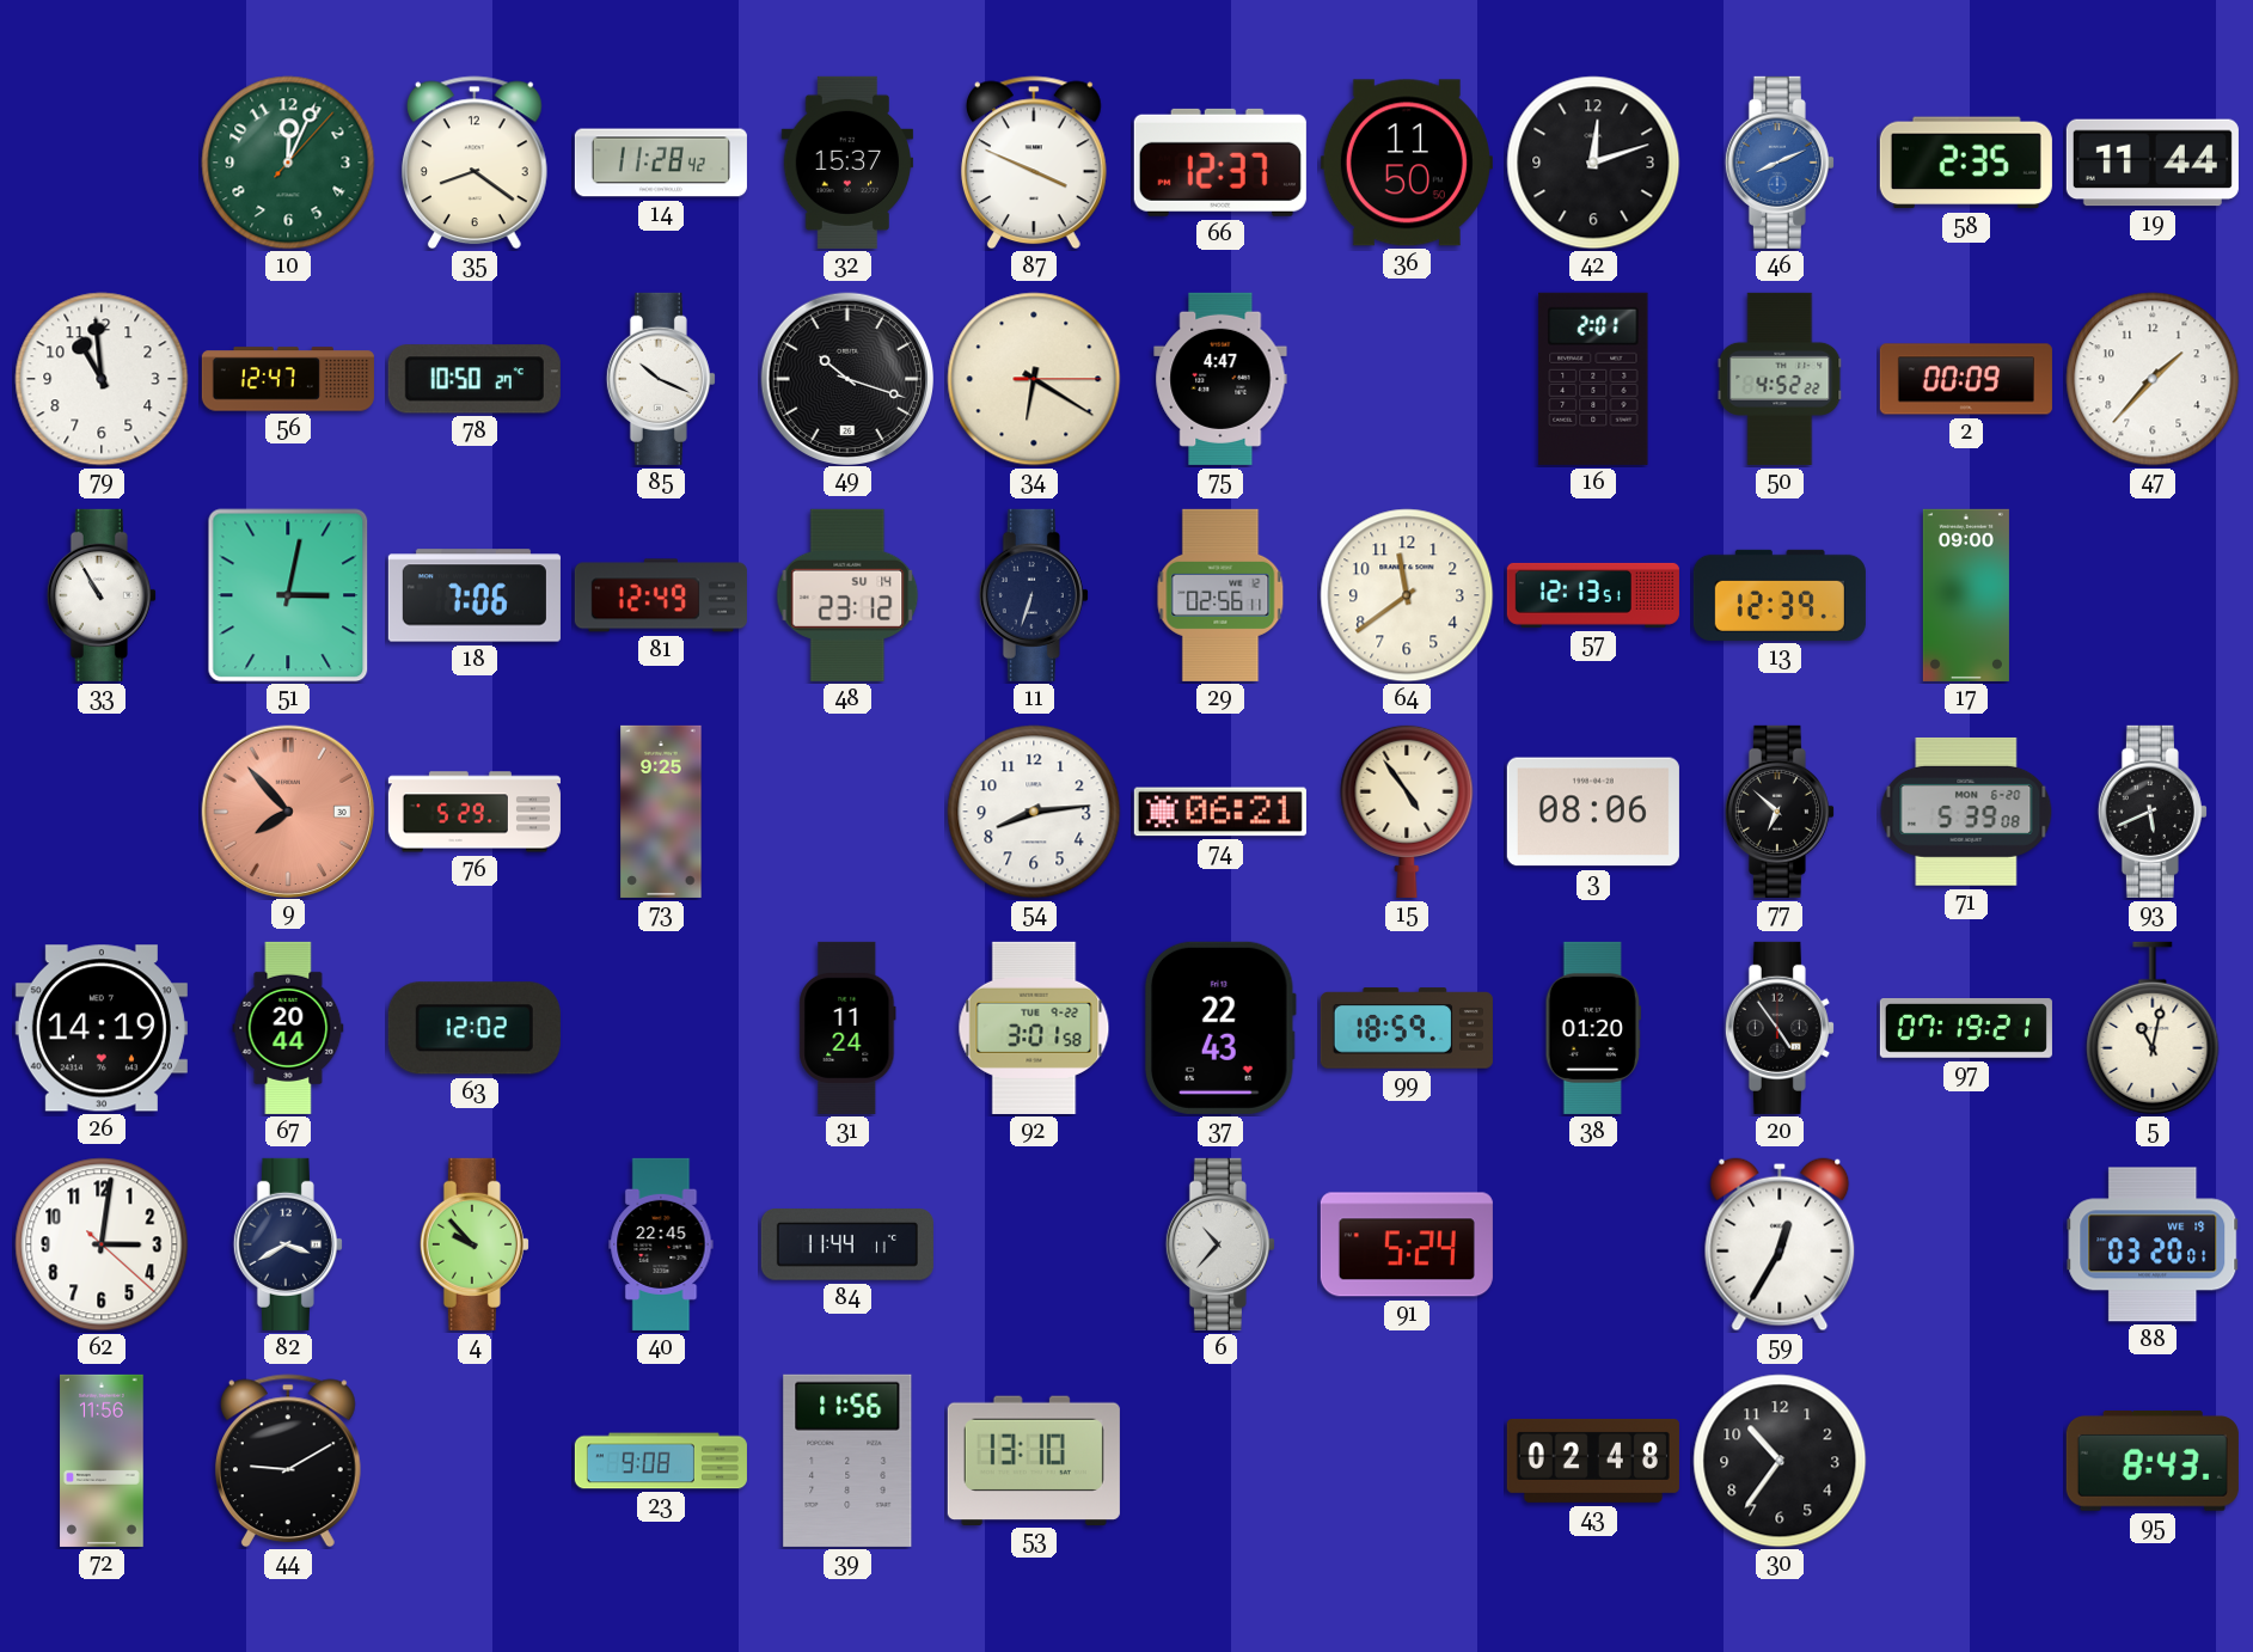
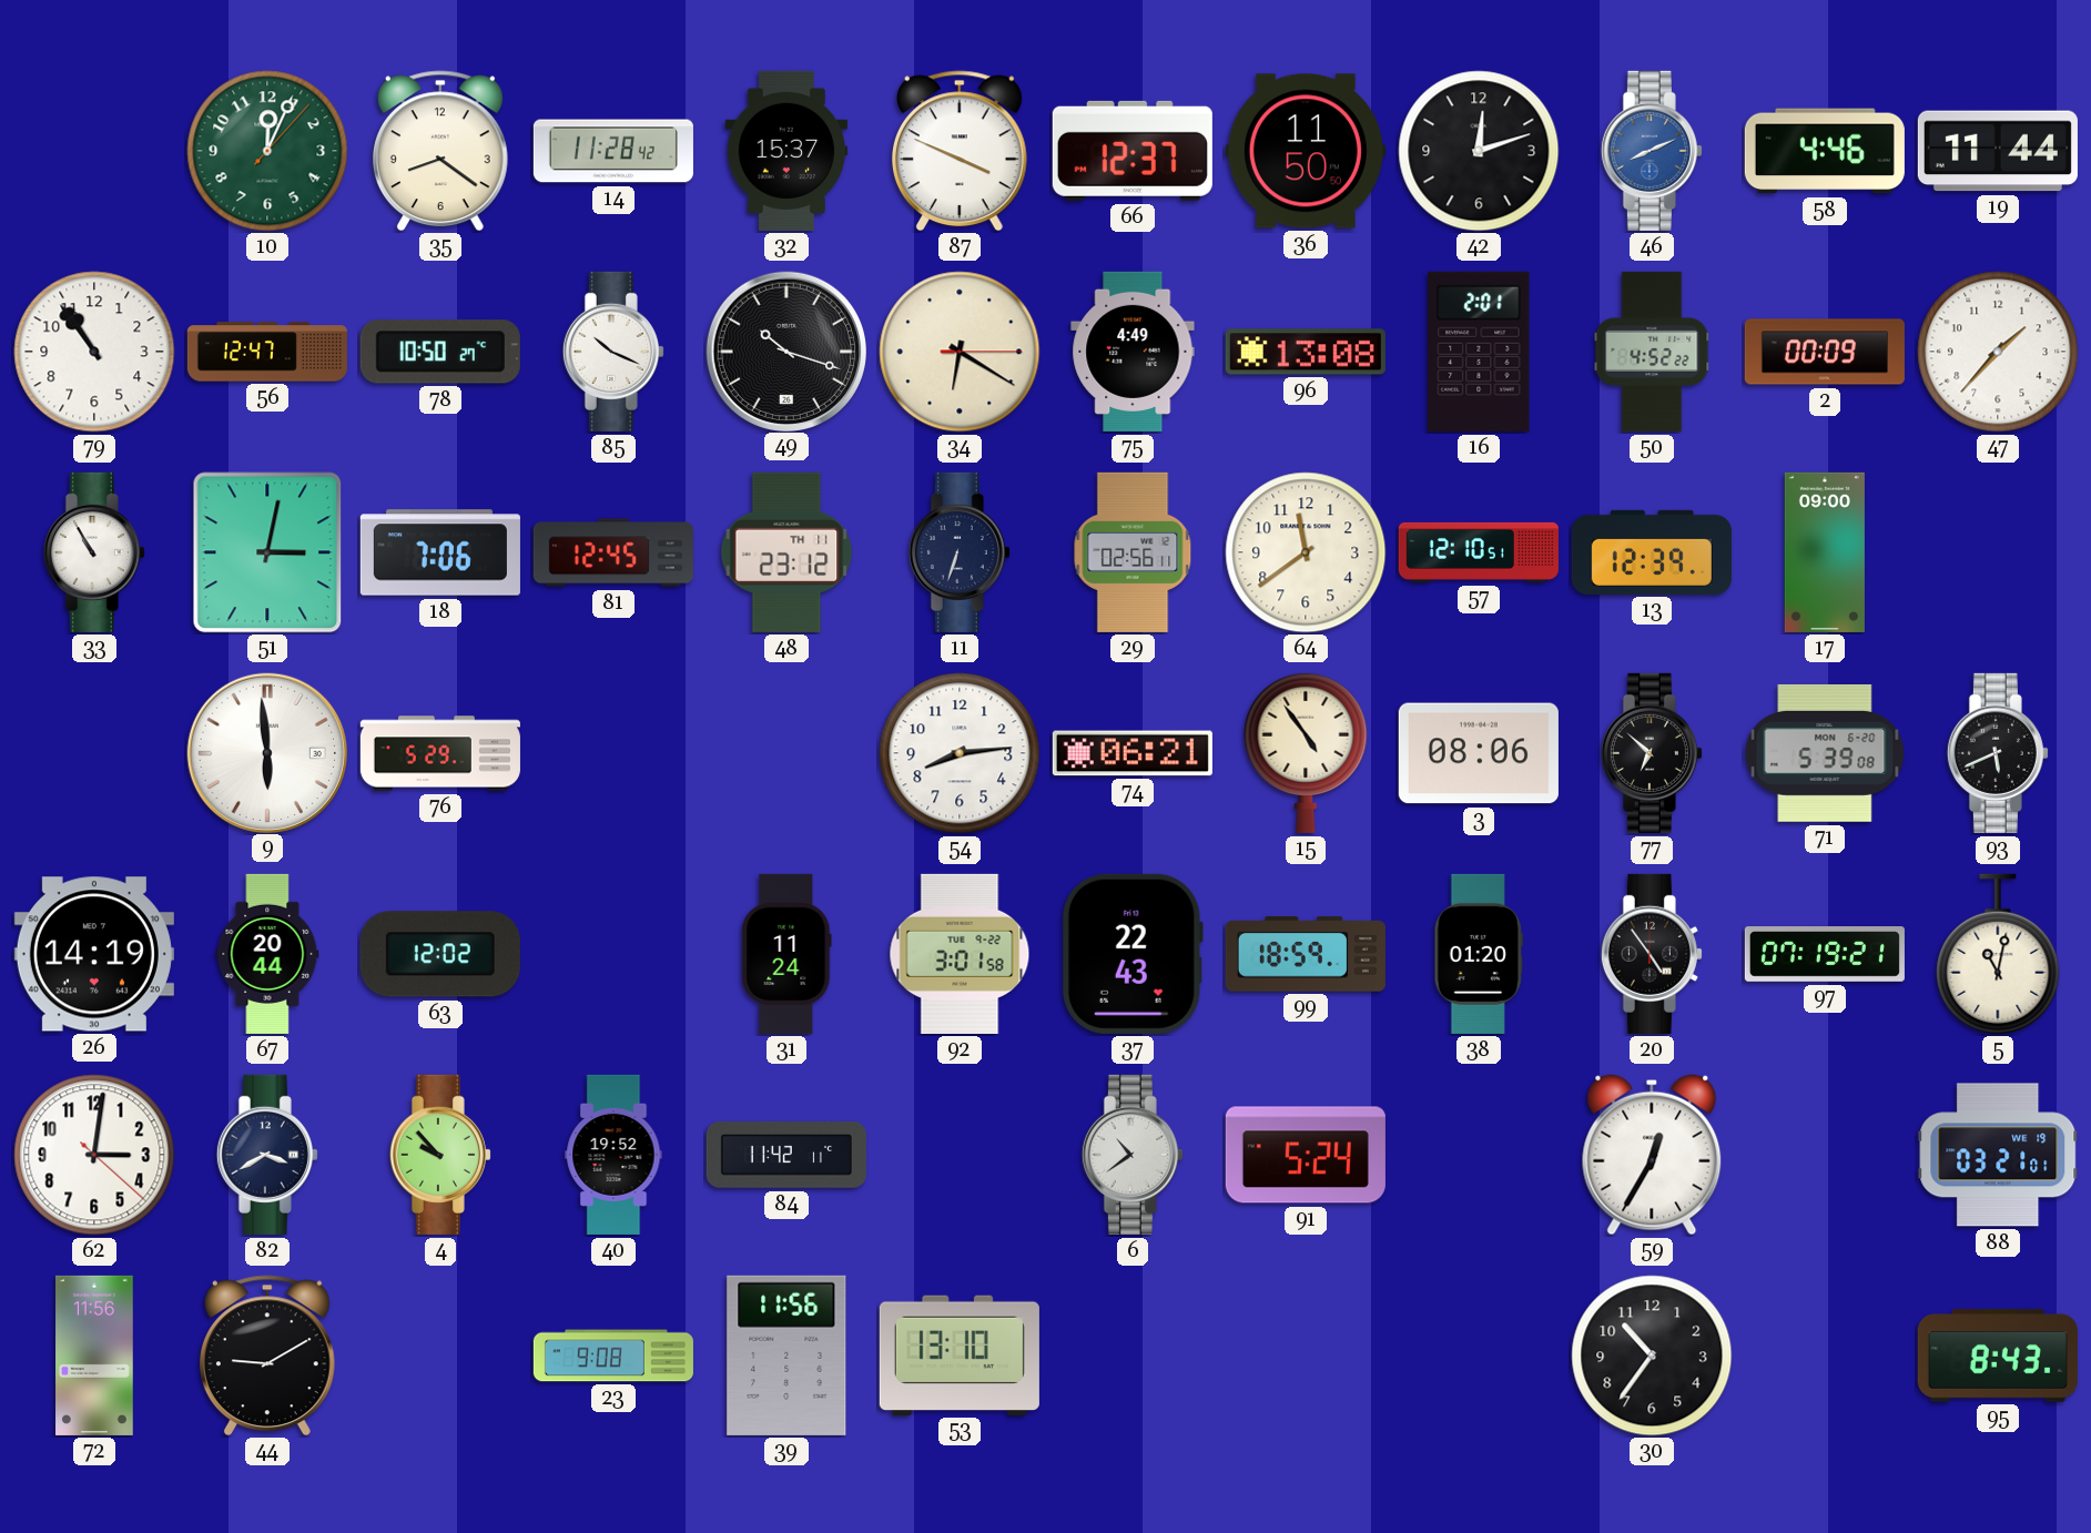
58: 2:35 -> 4:46 (1825, 151)
79: 10:59 -> 10:54 (94, 352)
75: 4:47 -> 4:49 (1133, 352)
96: none -> 13:08 (1306, 352)
81: 12:49 -> 12:45 (613, 552)
48 date: SU 14 -> TH 11 (786, 552)
57: 12:13 -> 12:10 (1479, 552)
9: 7:53 -> 5:59 (266, 752)
9 dial: salmon -> white (266, 752)
73: 9:25 -> none (661, 812)
40: 22:45 -> 19:52 (613, 1155)
84: 11:44 -> 11:42 (786, 1156)
6: 10:37 -> 10:39 (1133, 1155)
88: 03:20 -> 03:21 (1998, 1155)
43: 02:48 -> none (1593, 1461)
